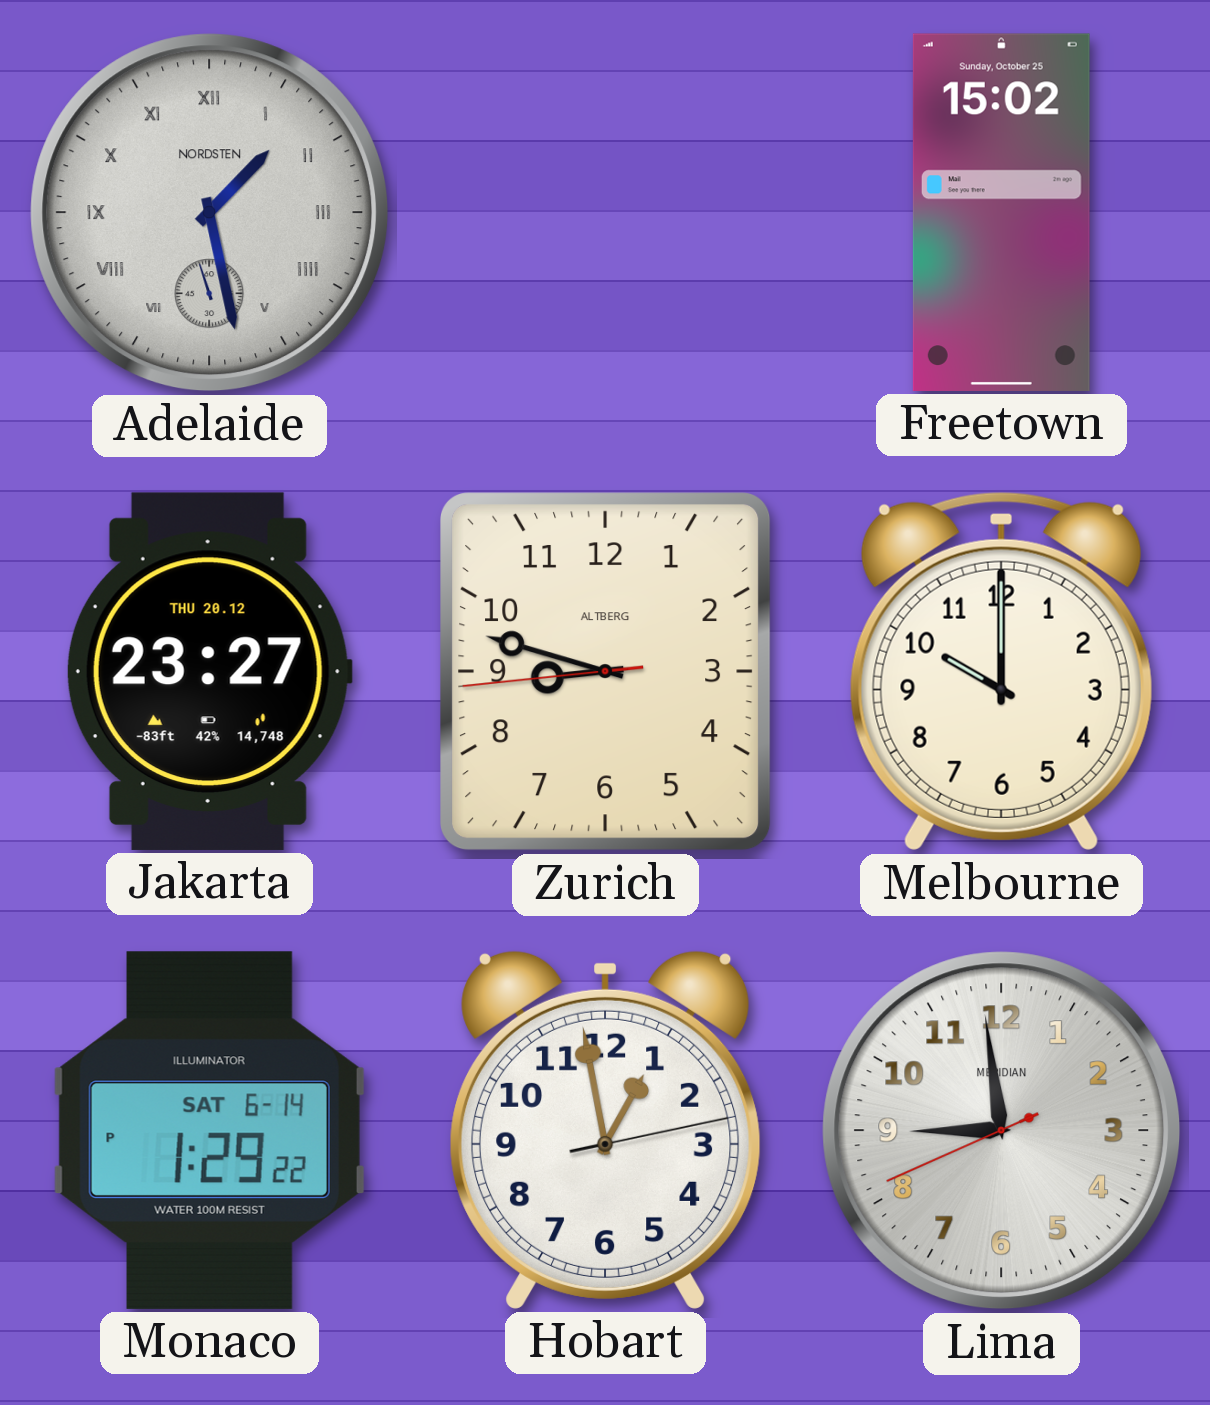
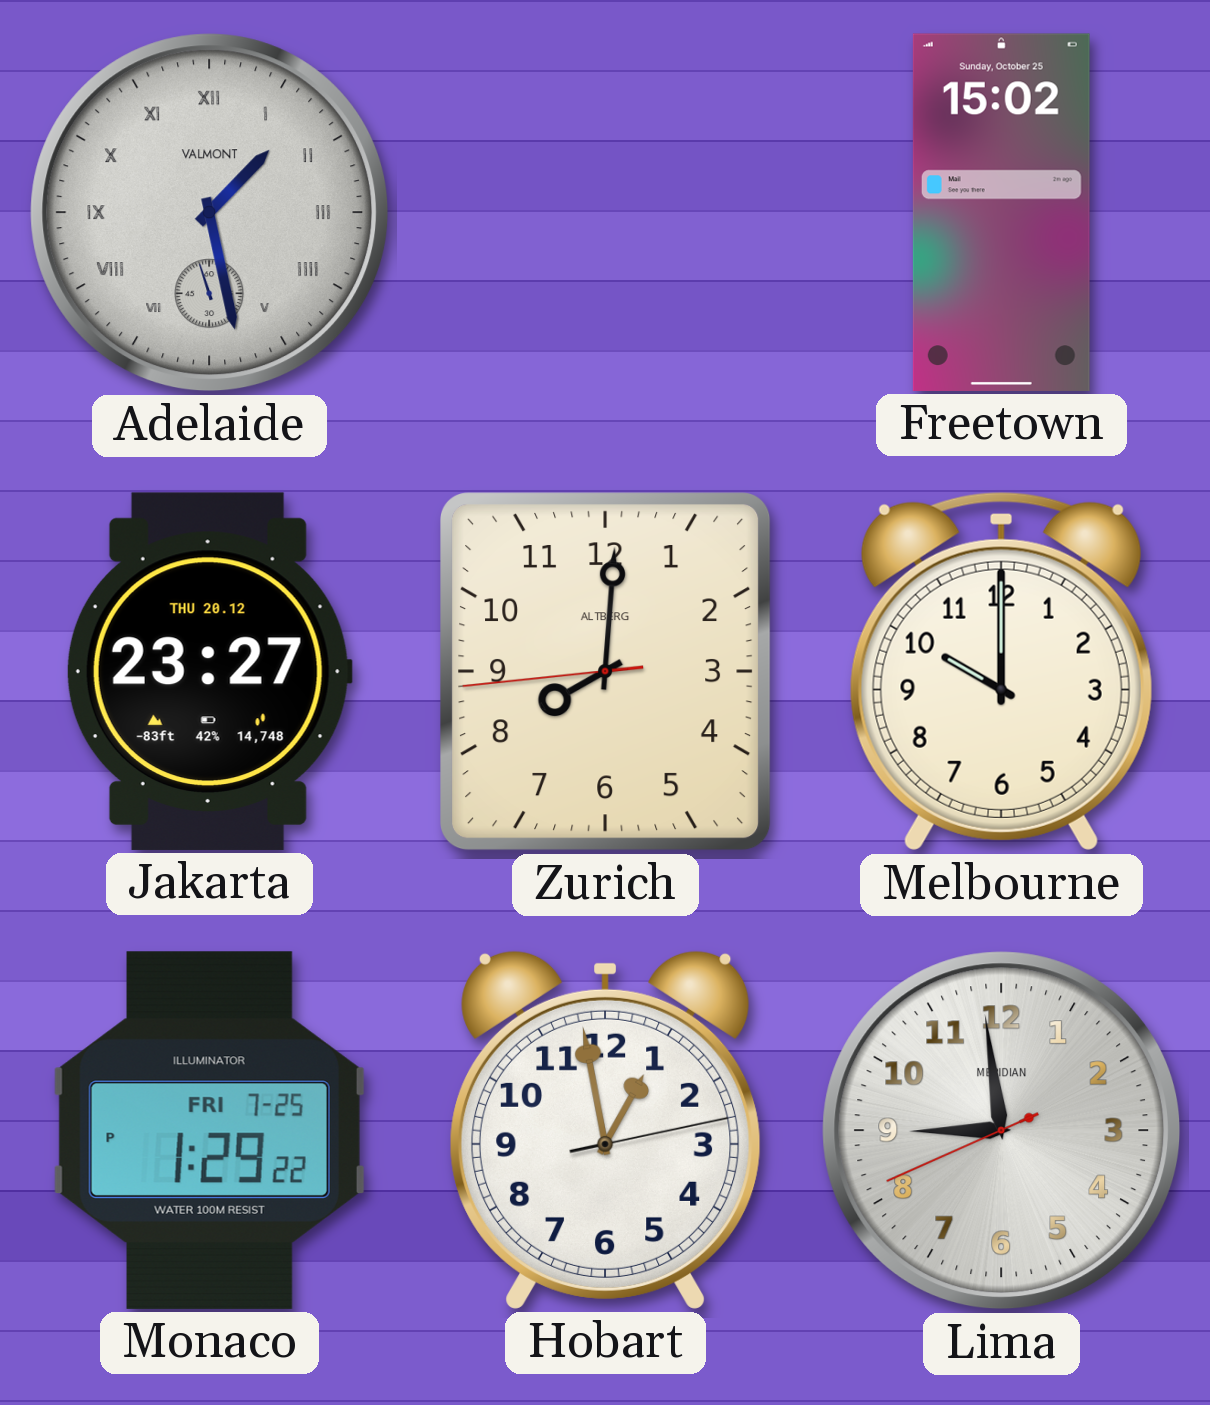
Adelaide brand: NORDSTEN -> VALMONT (210, 213)
Zurich: 8:47 -> 8:00 (606, 672)
Monaco date: SAT 6-14 -> FRI 7-25 (209, 1130)
